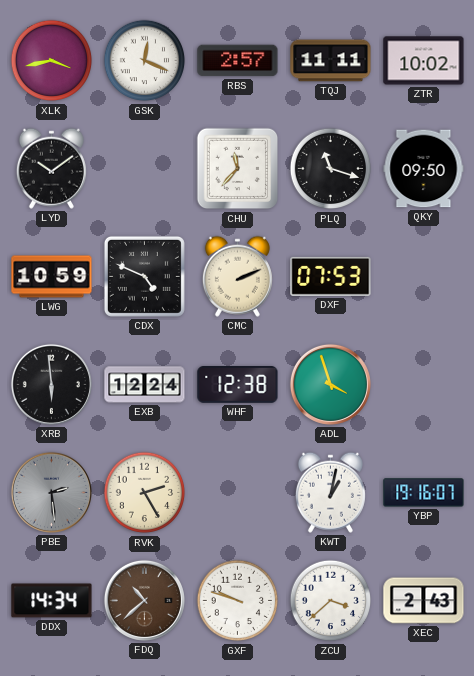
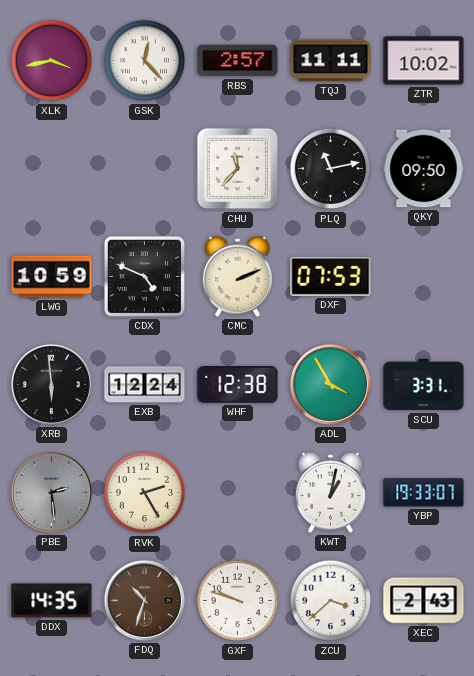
GSK: 12:19 -> 12:23 (145, 61)
LYD: 10:09 -> none (51, 168)
PLQ: 11:18 -> 11:13 (331, 169)
ADL: 3:57 -> 3:55 (330, 384)
SCU: none -> 3:31 (424, 385)
YBP: 19:16 -> 19:33 (424, 493)
DDX: 14:34 -> 14:35 (52, 601)
FDQ: 10:38 -> 10:33 (144, 600)
